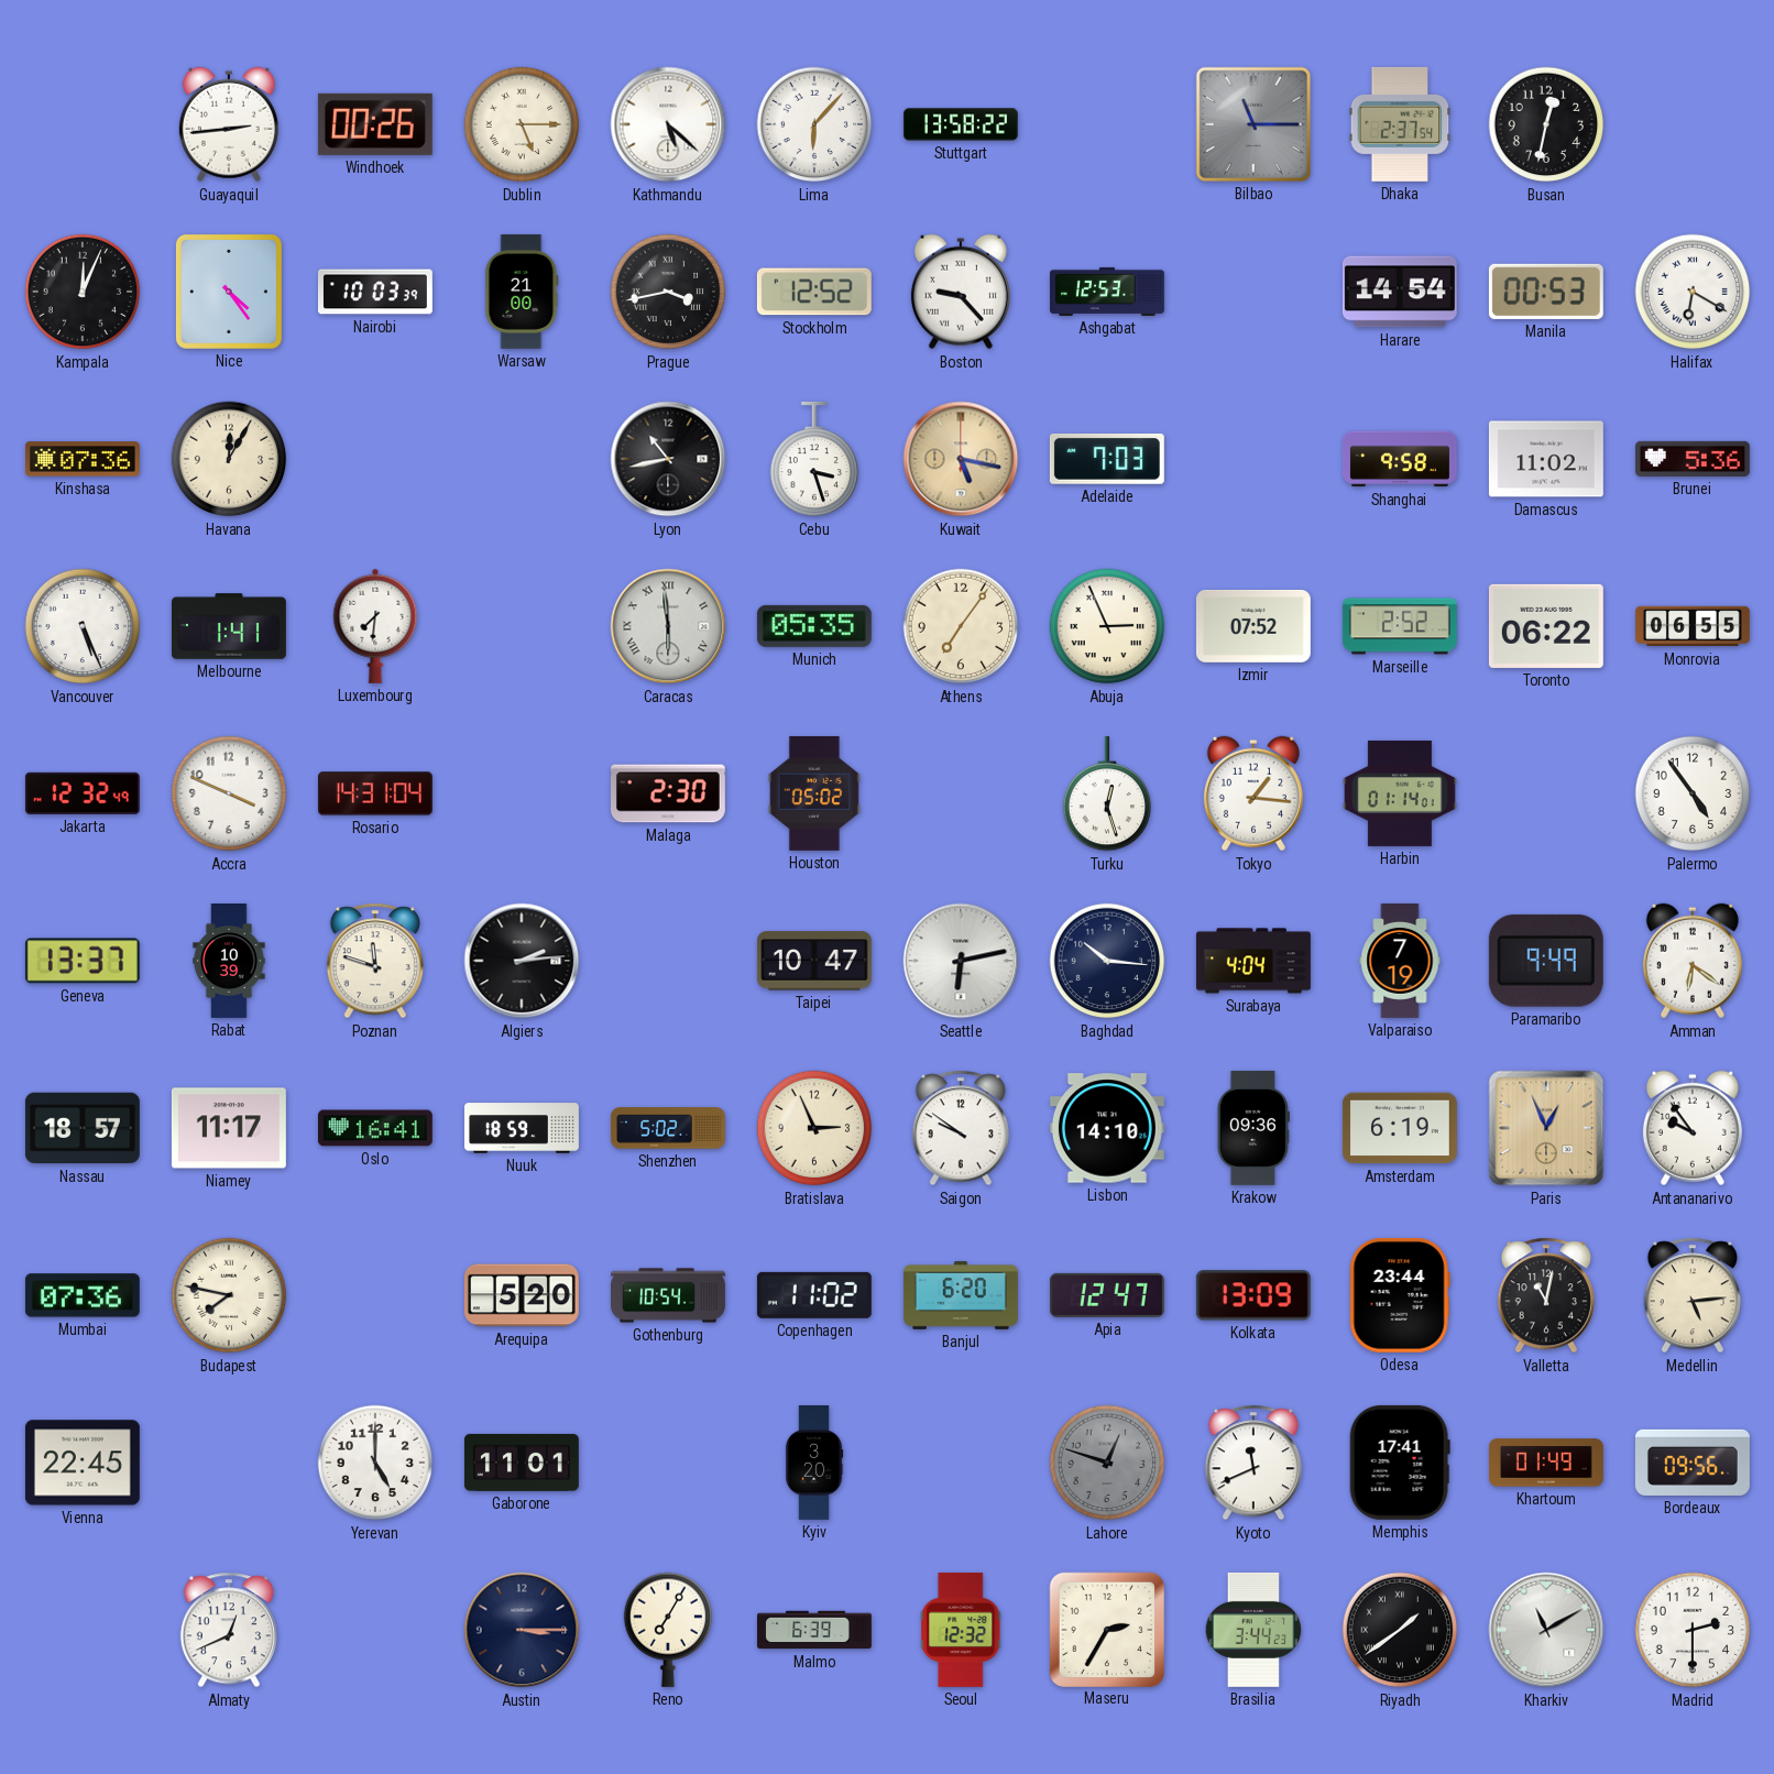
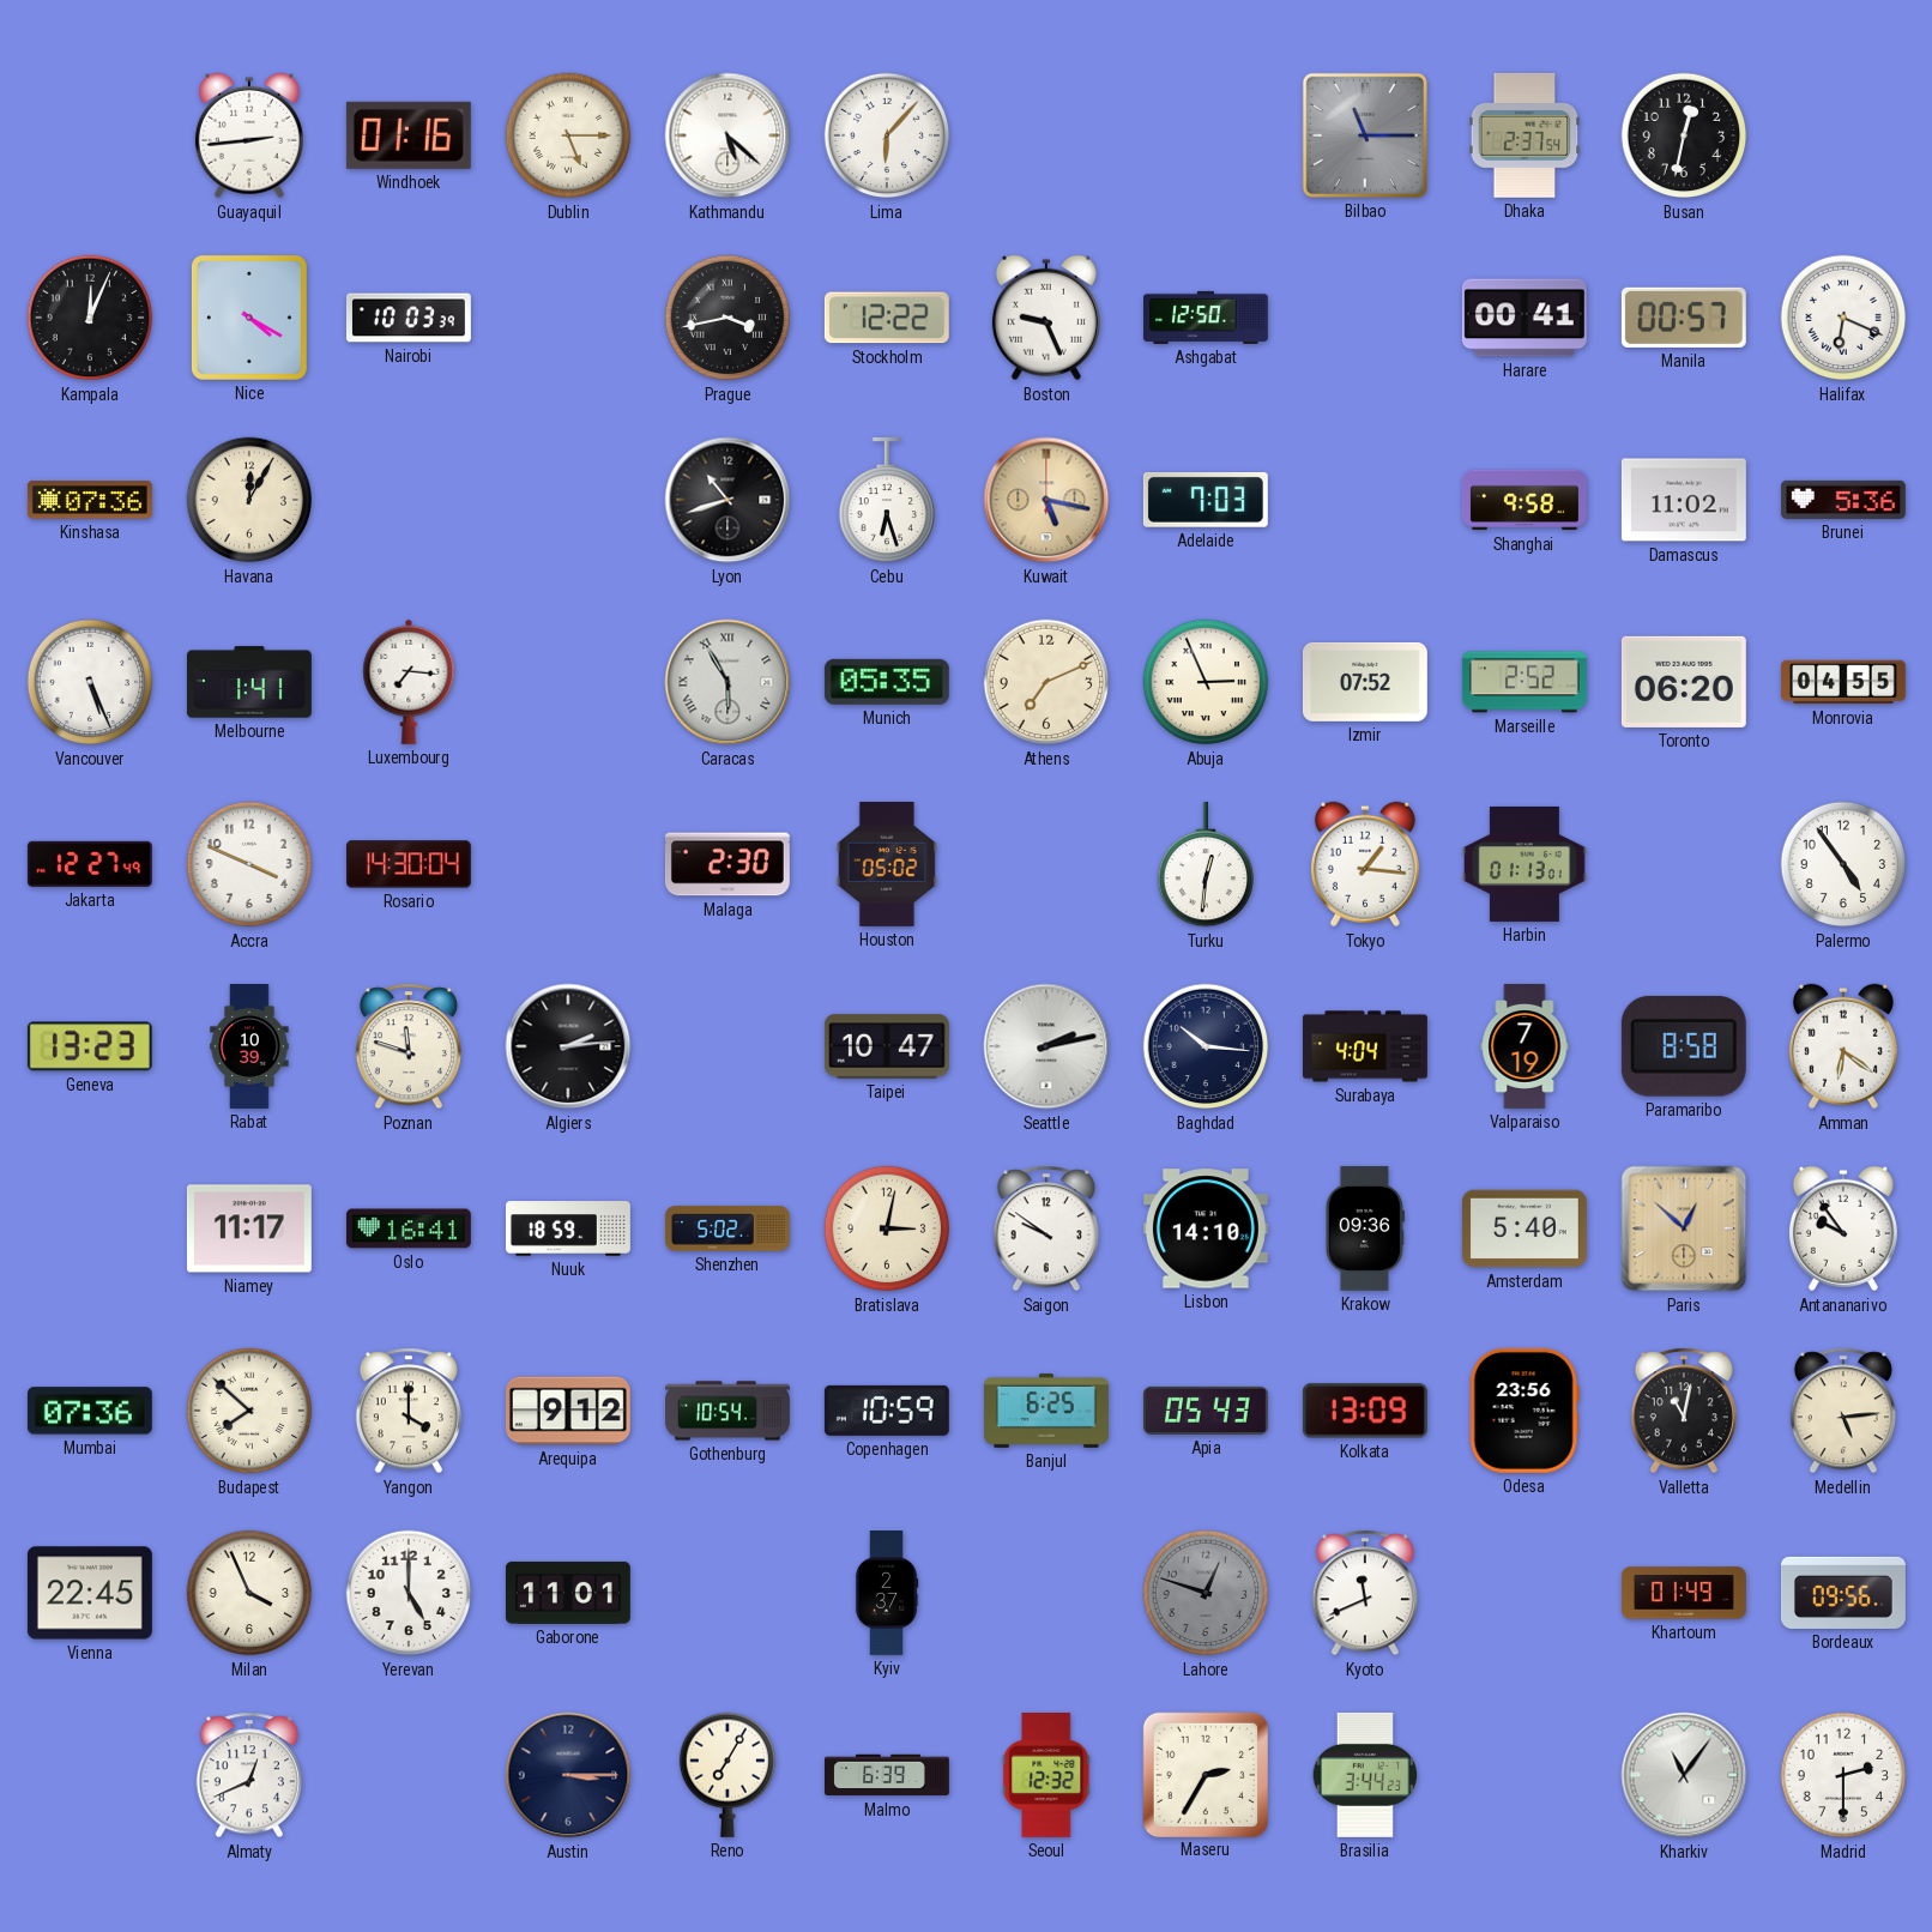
Windhoek: 00:26 -> 01:16 (409, 135)
Stuttgart: 13:58 -> none (961, 124)
Nice: 4:24 -> 4:20 (249, 318)
Warsaw: 21:00 -> none (522, 292)
Stockholm: 12:52 -> 12:22 (887, 318)
Boston: 9:23 -> 9:26 (1046, 318)
Ashgabat: 12:53 -> 12:50 (1206, 318)
Harare: 14:54 -> 00:41 (1525, 318)
Manila: 00:53 -> 00:57 (1684, 318)
Halifax: 6:20 -> 6:19 (1843, 318)
Lyon: 10:43 -> 10:42 (727, 500)
Cebu: 3:27 -> 6:27 (886, 500)
Luxembourg: 7:31 -> 7:16 (409, 682)
Caracas: 5:59 -> 5:55 (727, 682)
Athens: 7:06 -> 7:11 (1046, 682)
Toronto: 06:22 -> 06:20 (1684, 682)
Monrovia: 06:55 -> 04:55 (1843, 682)
Jakarta: 12:32 -> 12:27 (90, 864)
Rosario: 14:31 -> 14:30 (409, 864)
Turku: 12:27 -> 12:31 (1205, 864)
Harbin: 01:14 -> 01:13 (1525, 864)
Geneva: 13:37 -> 13:23 (90, 1046)
Seattle: 6:13 -> 2:13 (1046, 1046)
Paramaribo: 9:49 -> 8:58 (1684, 1046)
Nassau: 18:57 -> none (83, 1128)
Bratislava: 2:56 -> 3:02 (887, 1228)
Amsterdam: 6:19 -> 5:40 (1525, 1228)
Paris: 12:56 -> 12:52 (1684, 1228)
Budapest: 7:47 -> 7:52 (249, 1411)
Yangon: none -> 4:00 (409, 1411)
Arequipa: 5:20 -> 9:12 (568, 1411)
Copenhagen: 11:02 -> 10:59 (887, 1411)
Banjul: 6:20 -> 6:25 (1046, 1411)
Apia: 12:47 -> 05:43 (1206, 1411)
Odesa: 23:44 -> 23:56 (1525, 1411)
Milan: none -> 3:56 (249, 1593)
Kyiv: 3:20 -> 2:37 (887, 1594)
Memphis: 17:41 -> none (1400, 1463)
Riyadh: 1:39 -> none (1400, 1630)
Kharkiv: 11:10 -> 11:06 (1684, 1775)
